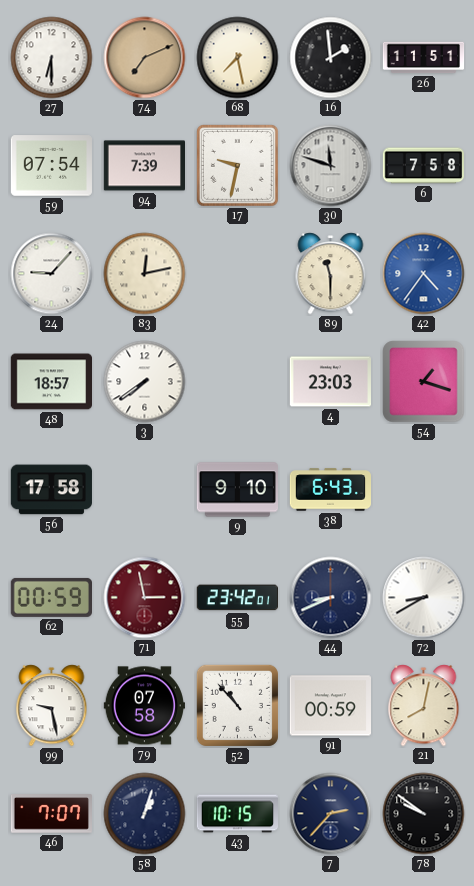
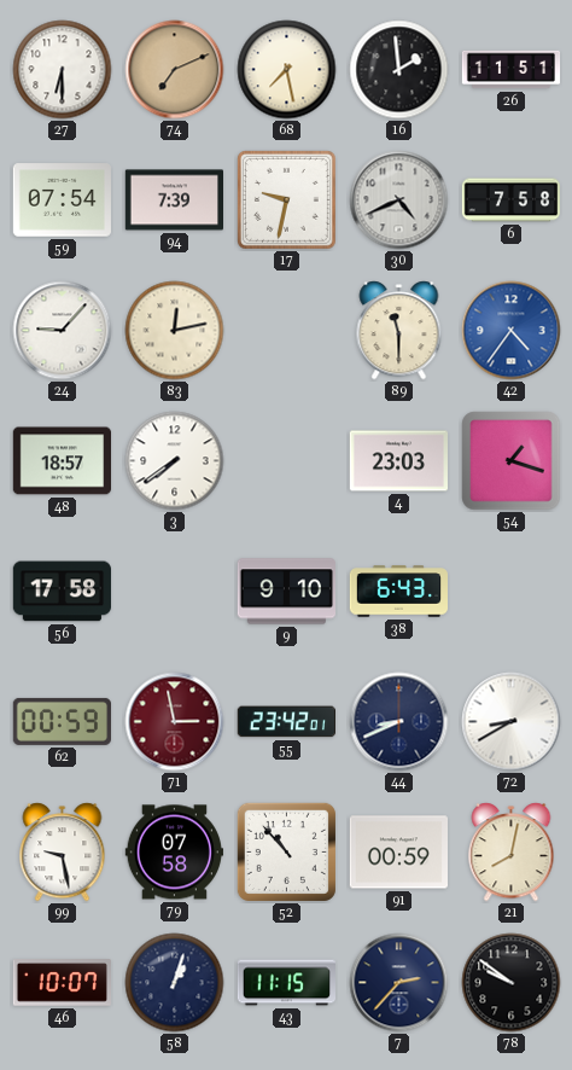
30: 11:48 -> 4:41 (399, 200)
46: 7:07 -> 10:07 (62, 983)
43: 10:15 -> 11:15 (286, 983)
